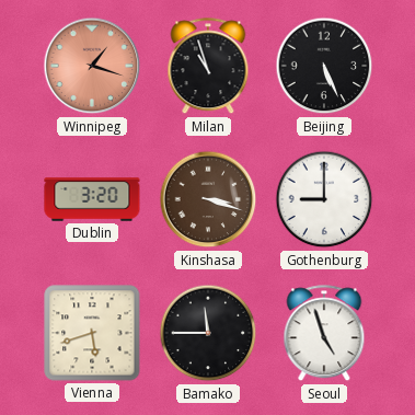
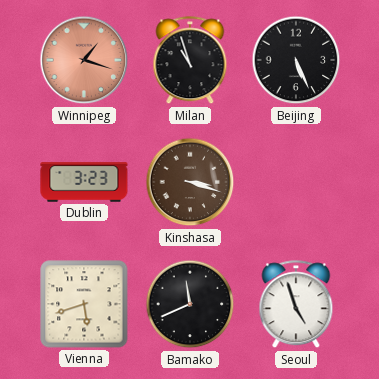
Dublin: 3:20 -> 3:23 (84, 182)
Gothenburg: 9:00 -> none (324, 199)
Bamako: 11:45 -> 11:41 (190, 304)
